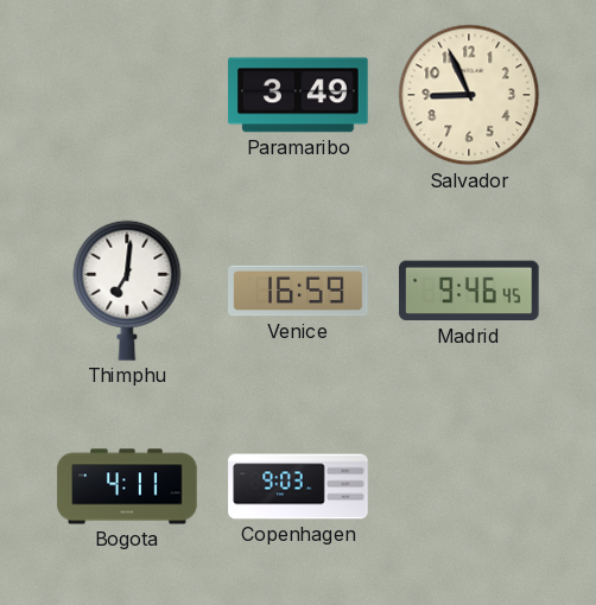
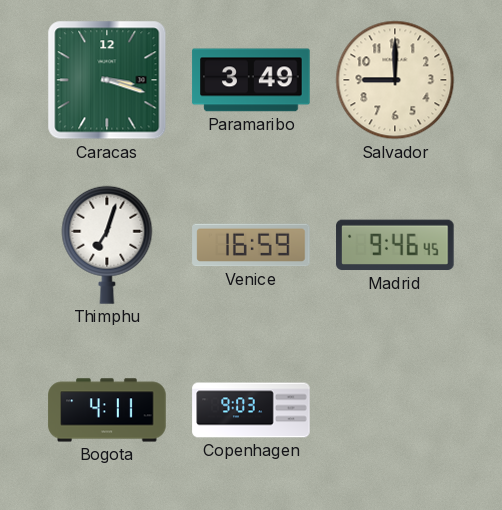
Caracas: none -> 3:18 (107, 80)
Salvador: 8:56 -> 9:00 (395, 80)
Thimphu: 7:01 -> 7:03 (107, 245)
